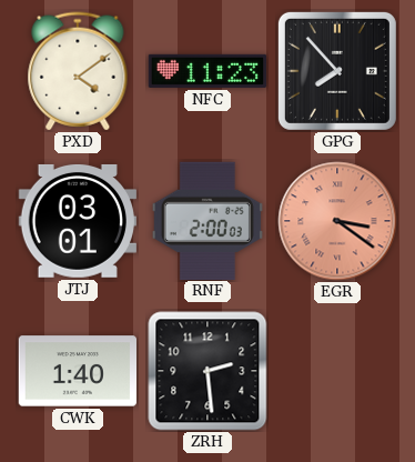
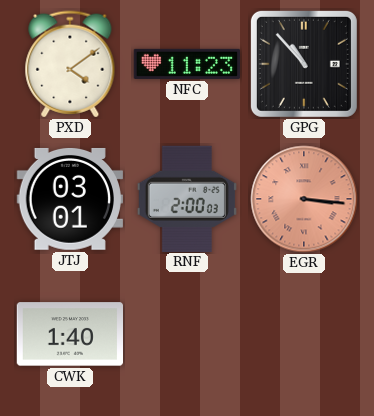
GPG: 7:53 -> 10:53 (304, 64)
EGR: 3:21 -> 3:16 (304, 199)
ZRH: 2:29 -> none (207, 371)
